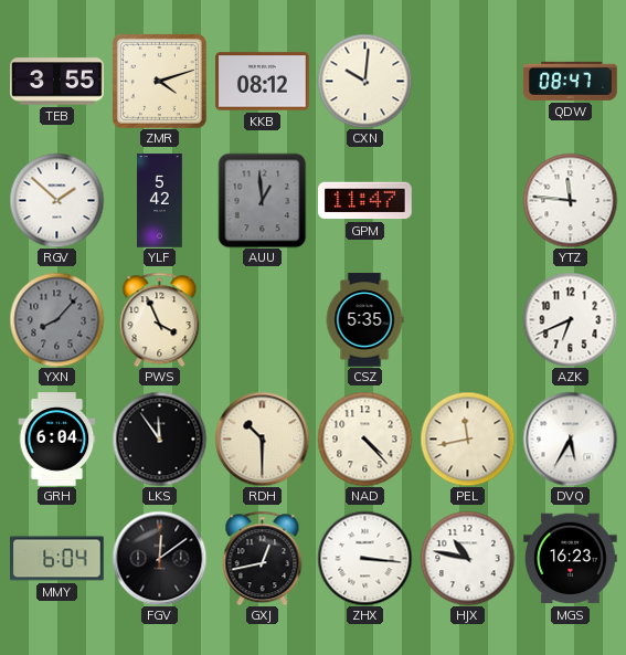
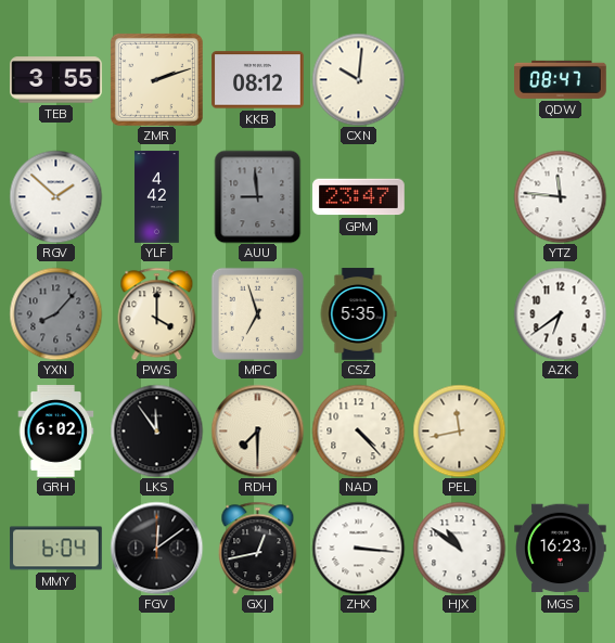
ZMR: 4:12 -> 2:12 (156, 79)
YLF: 5:42 -> 4:42 (157, 197)
AUU: 12:59 -> 8:59 (258, 196)
GPM: 11:47 -> 23:47 (359, 197)
PWS: 3:56 -> 4:00 (157, 313)
MPC: none -> 6:57 (257, 313)
AZK: 6:41 -> 6:39 (560, 313)
GRH: 6:04 -> 6:02 (56, 432)
RDH: 10:30 -> 7:30 (257, 430)
DVQ: 5:35 -> none (570, 439)
HJX: 10:47 -> 10:51 (459, 548)
